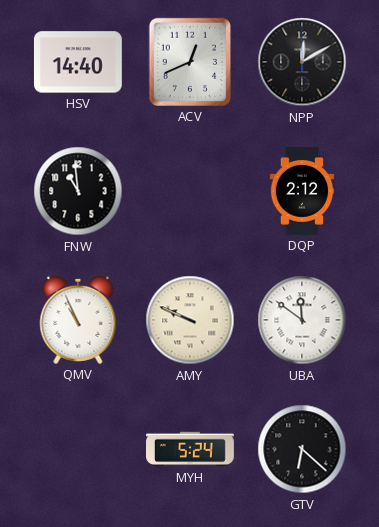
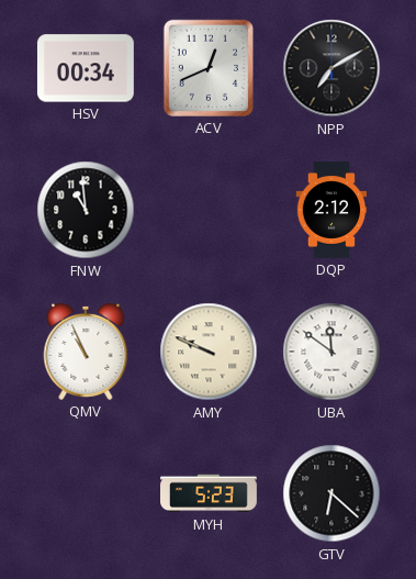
HSV: 14:40 -> 00:34 (86, 68)
NPP: 12:10 -> 7:10 (331, 68)
MYH: 5:24 -> 5:23 (210, 493)
